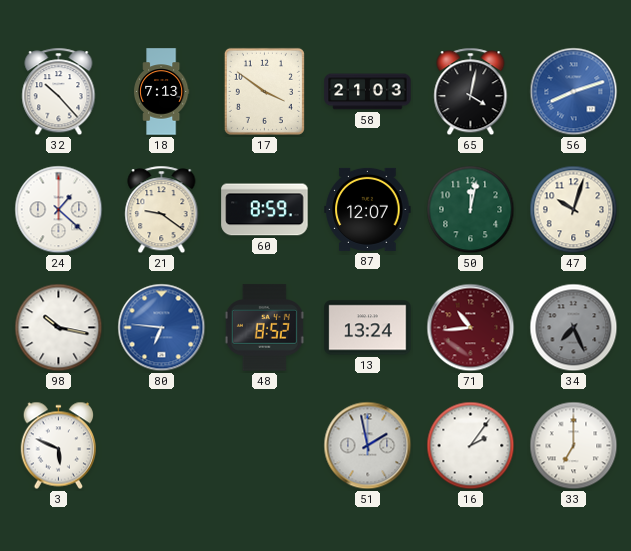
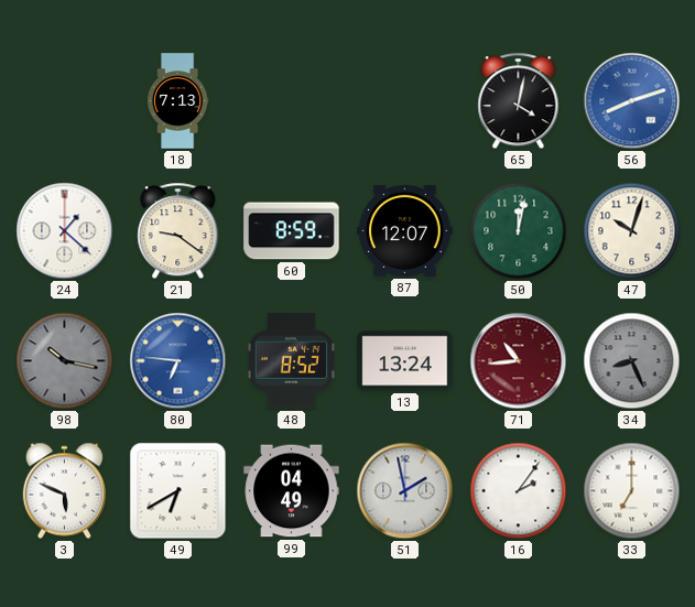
32: 10:23 -> none (59, 92)
17: 3:51 -> none (264, 91)
58: 21:03 -> none (368, 92)
98 dial: white -> grey (65, 361)
34: 7:26 -> 8:26 (632, 361)
49: none -> 6:40 (178, 491)
99: none -> 04:49 (292, 491)
